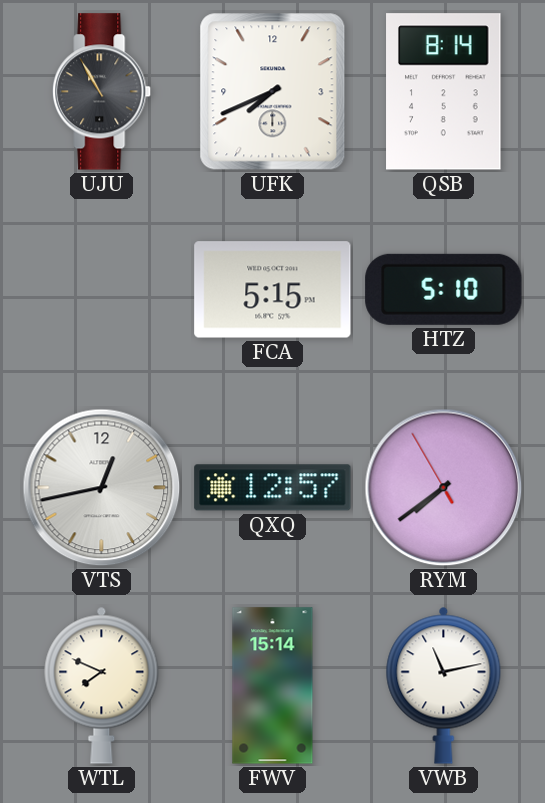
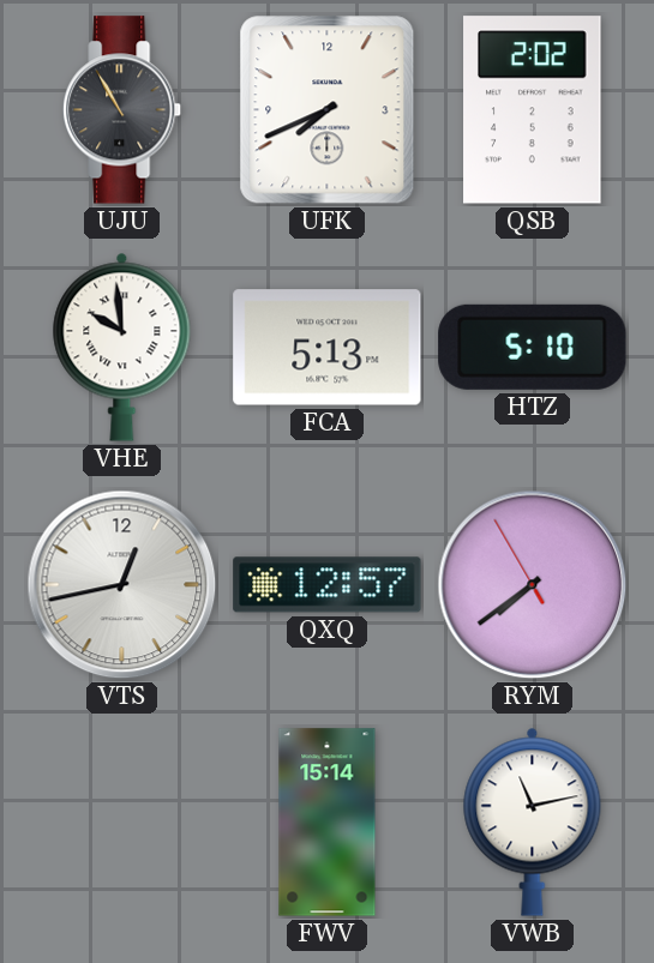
QSB: 8:14 -> 2:02 (533, 110)
VHE: none -> 9:59 (122, 347)
FCA: 5:15 -> 5:13 (328, 348)
WTL: 7:49 -> none (102, 685)
